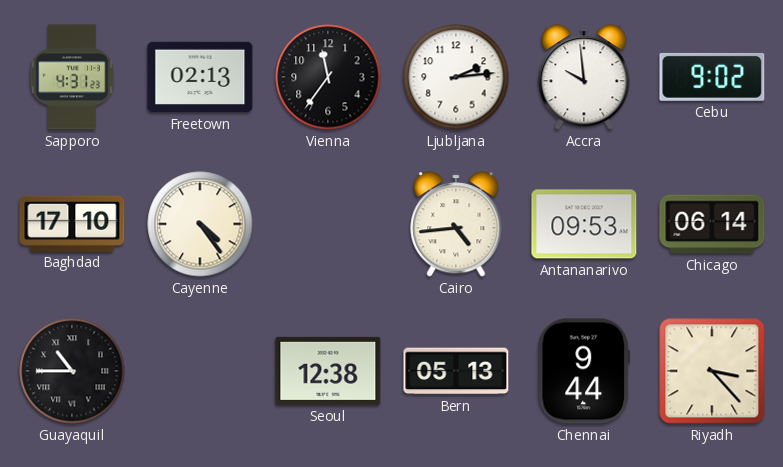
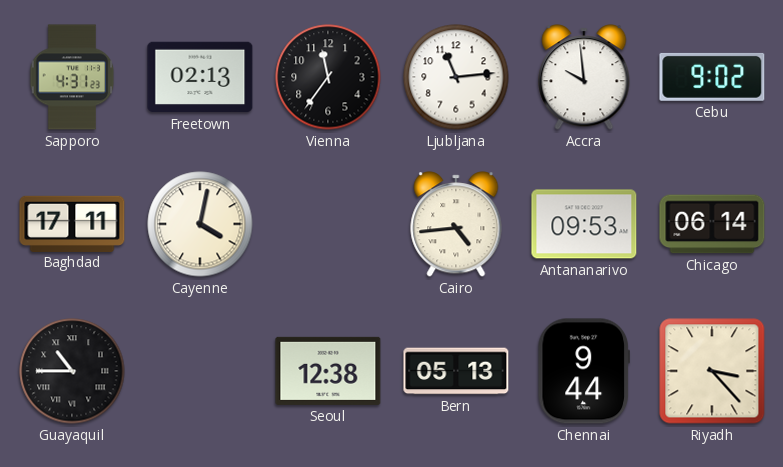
Ljubljana: 2:14 -> 11:14 (456, 77)
Baghdad: 17:10 -> 17:11 (72, 223)
Cayenne: 4:24 -> 4:02 (200, 224)
